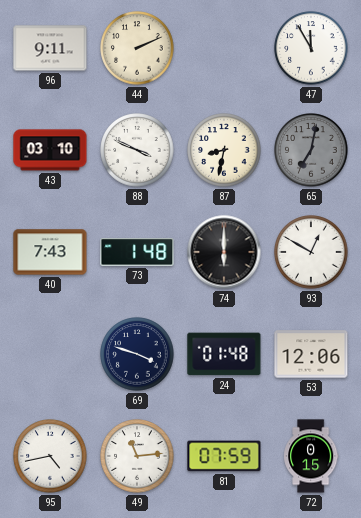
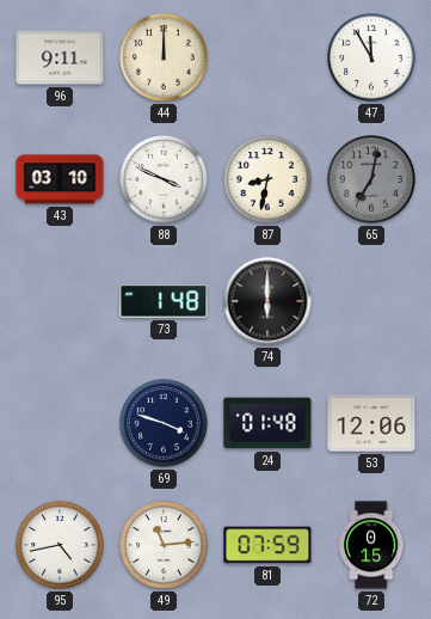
44: 2:11 -> 12:00 (164, 57)
40: 7:43 -> none (50, 252)
93: 12:50 -> none (311, 252)
